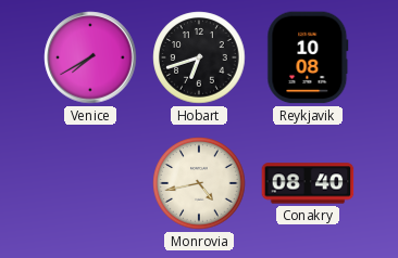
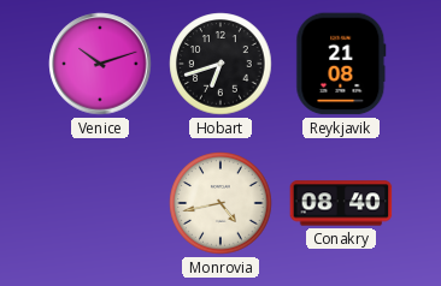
Venice: 7:40 -> 10:12 (100, 64)
Reykjavik: 10:08 -> 21:08 (341, 64)
